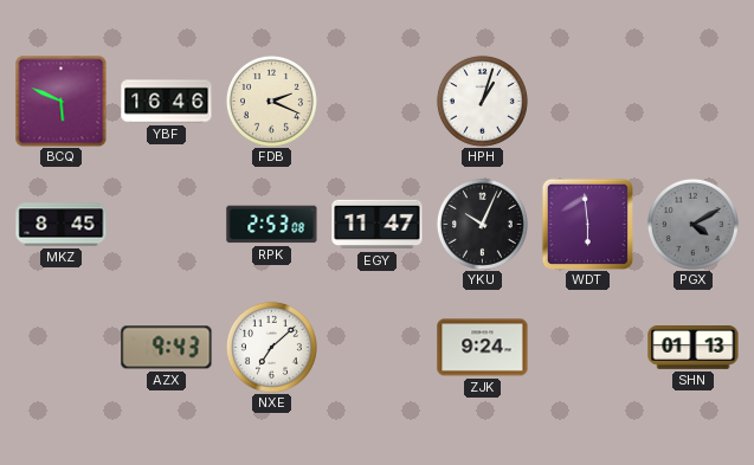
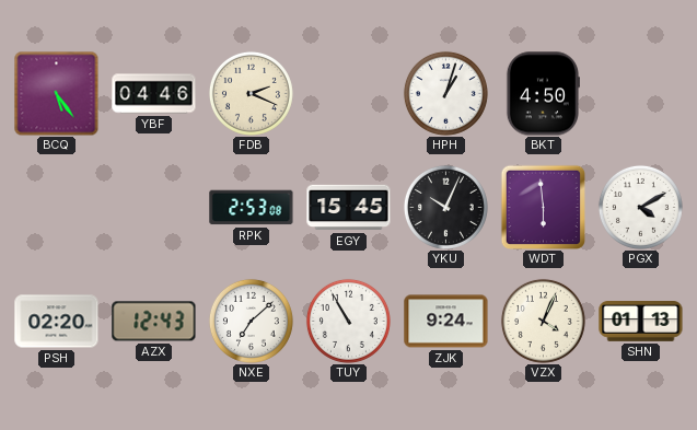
BCQ: 5:49 -> 5:24 (56, 93)
YBF: 16:46 -> 04:46 (154, 94)
BKT: none -> 4:50 (543, 94)
MKZ: 8:45 -> none (62, 225)
EGY: 11:47 -> 15:45 (349, 208)
PGX dial: grey -> white (640, 207)
PSH: none -> 02:20 (57, 322)
AZX: 9:43 -> 12:43 (154, 322)
TUY: none -> 10:55 (348, 321)
VZX: none -> 4:04 (543, 321)
